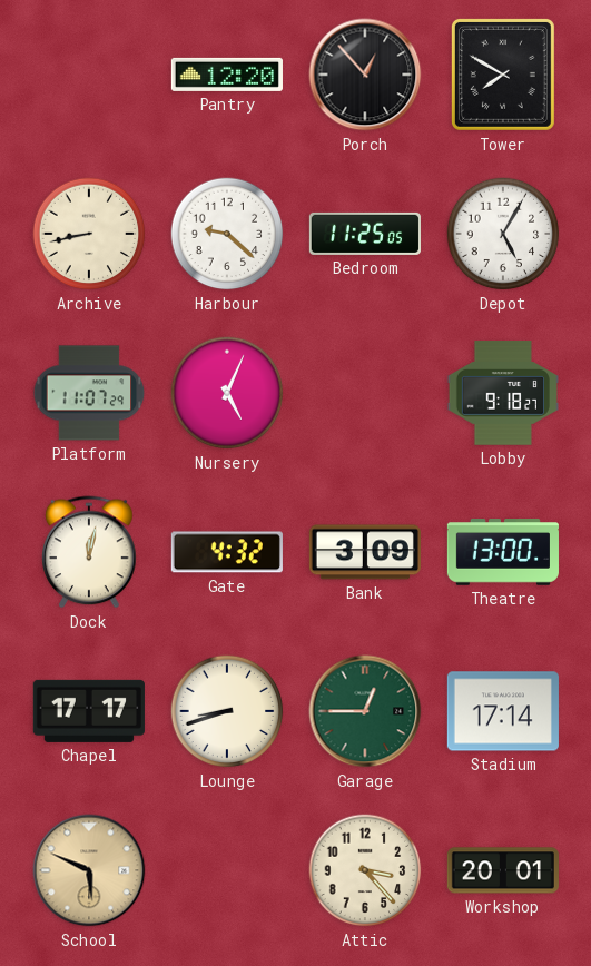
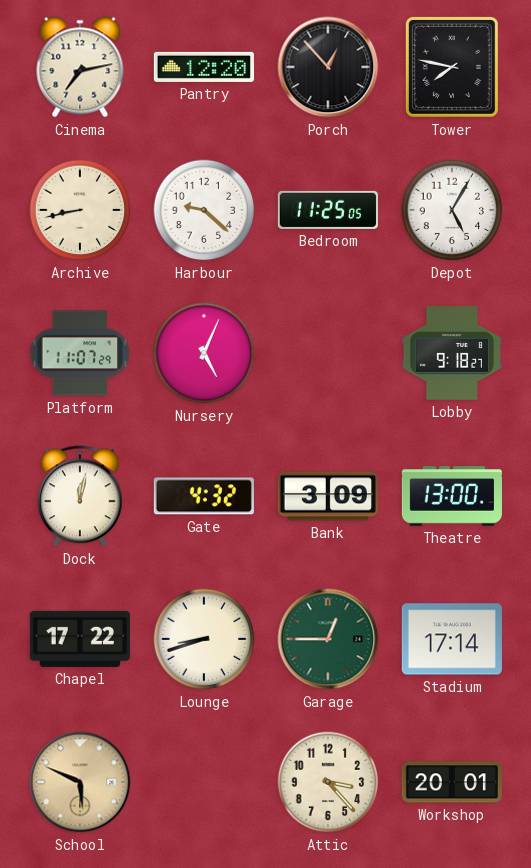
Cinema: none -> 7:13 (80, 67)
Tower: 7:50 -> 7:47 (452, 67)
Chapel: 17:17 -> 17:22 (80, 639)
